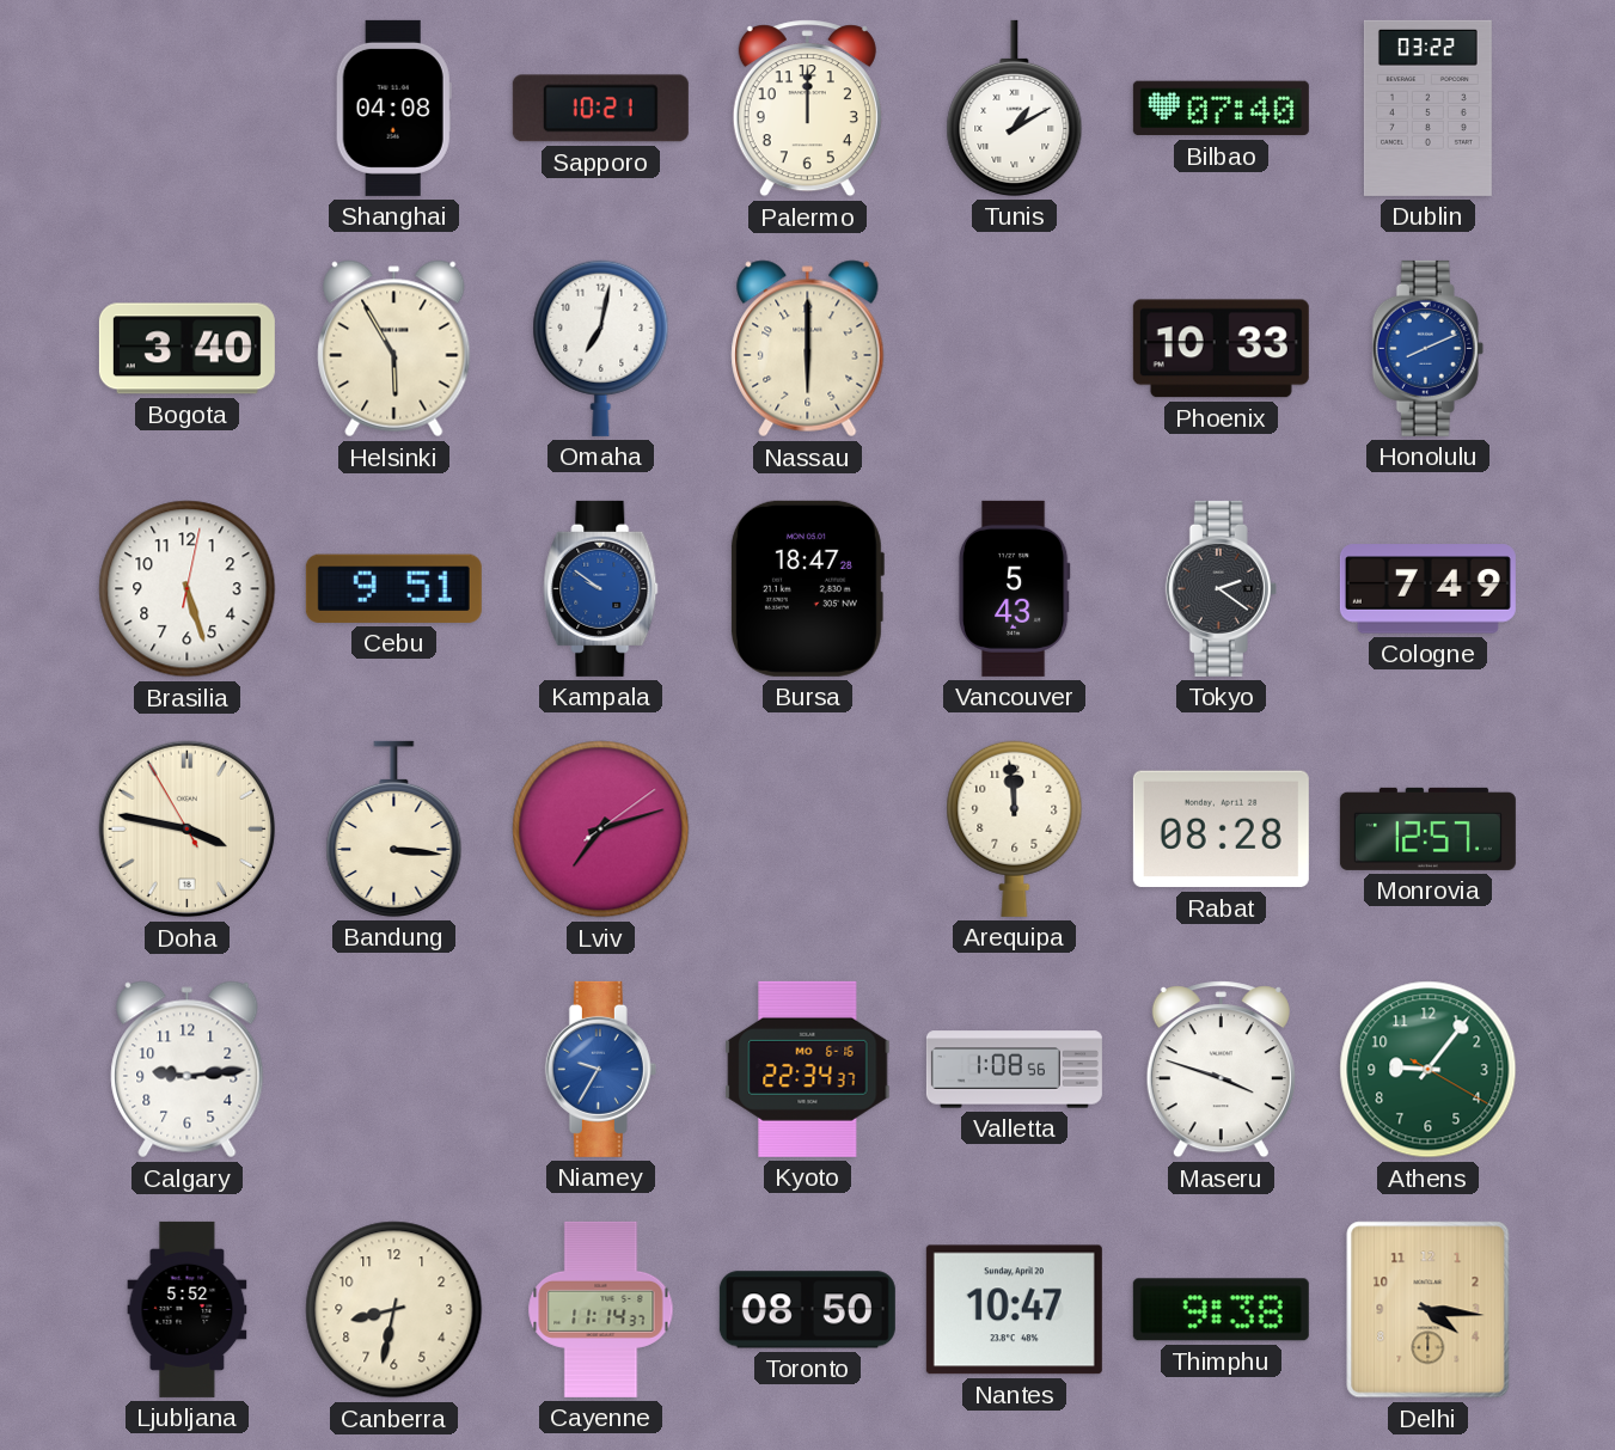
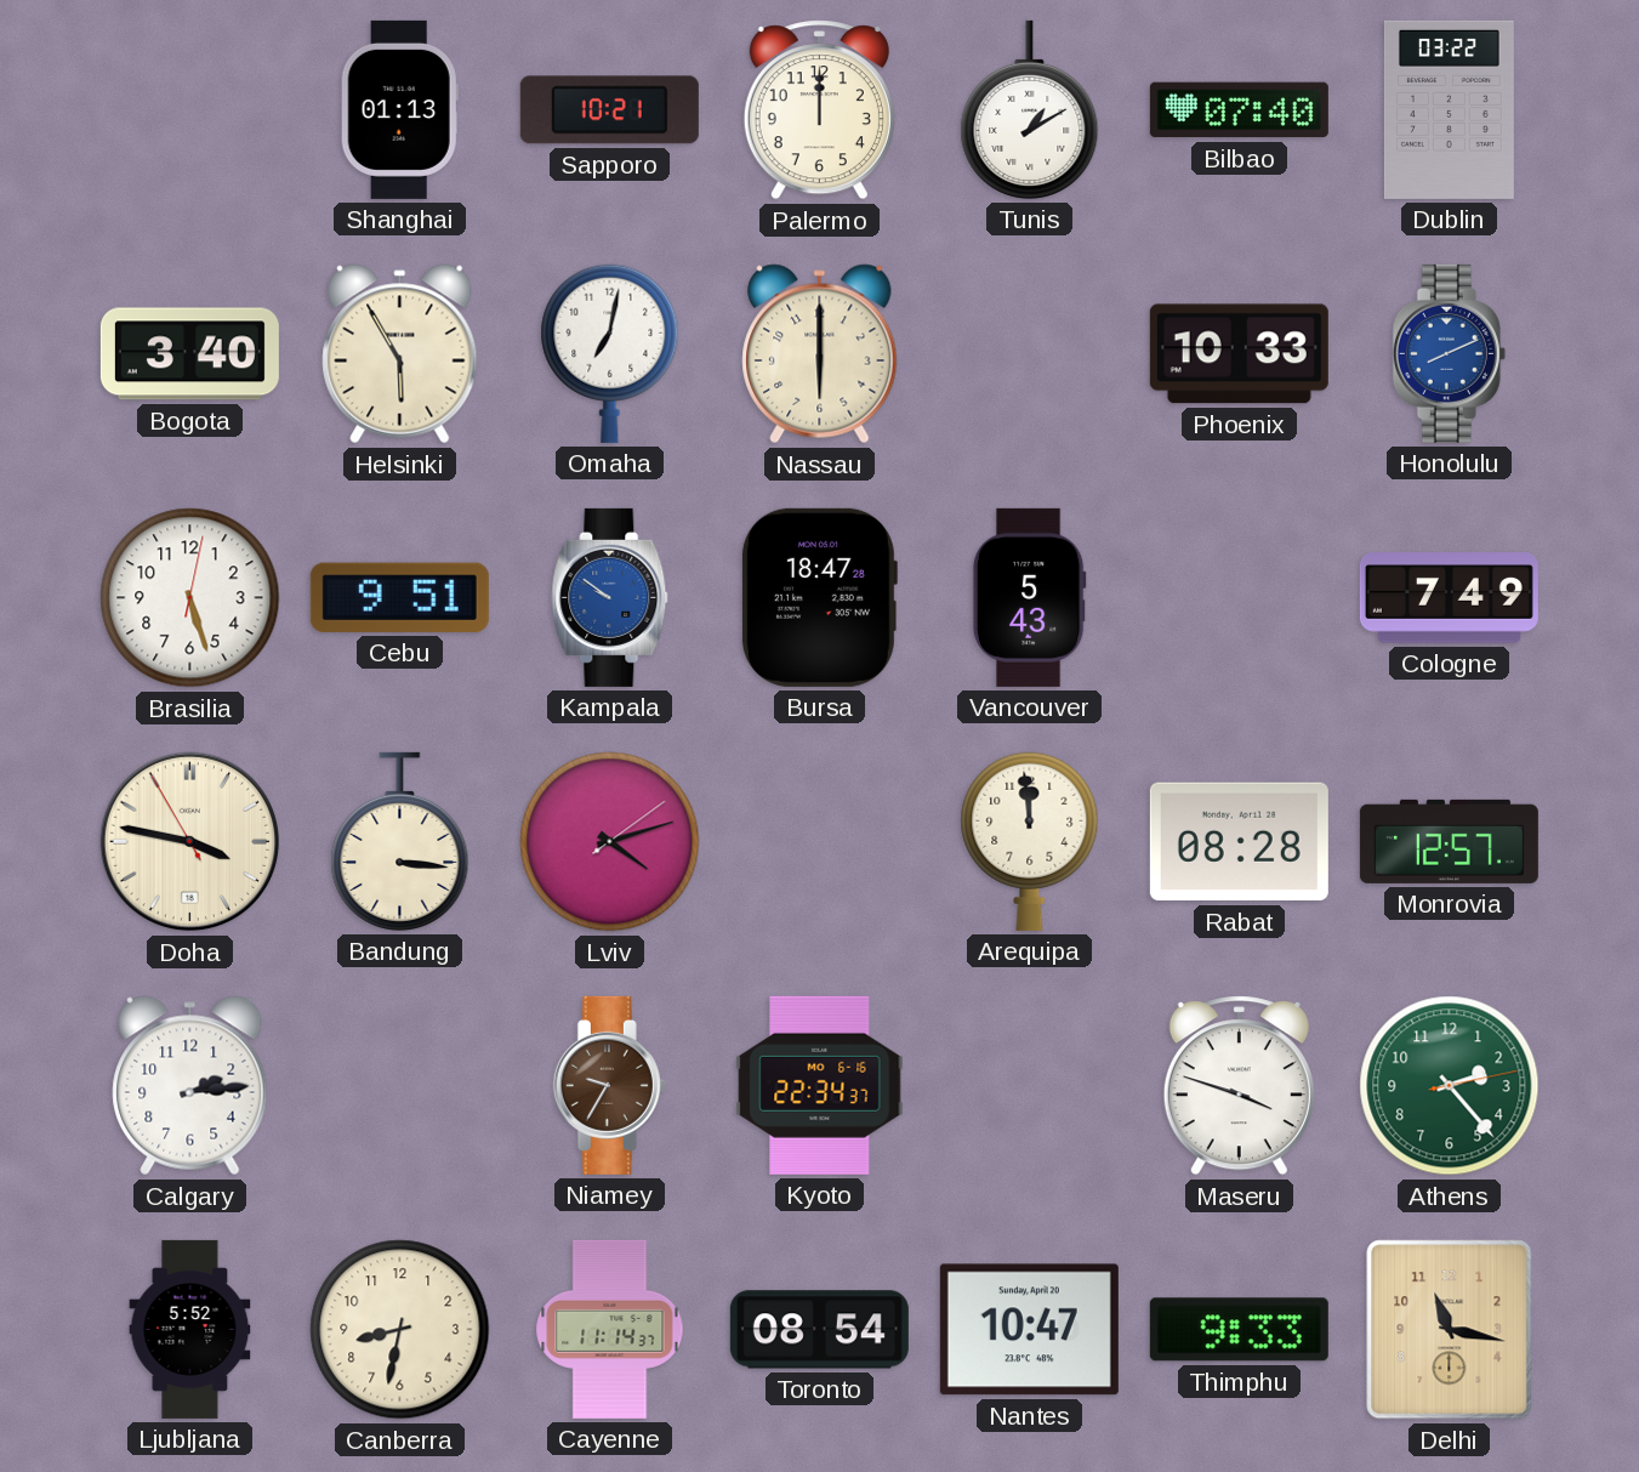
Shanghai: 04:08 -> 01:13 (399, 109)
Tokyo: 2:21 -> none (1221, 588)
Lviv: 7:12 -> 4:12 (610, 842)
Calgary: 9:14 -> 2:14 (190, 1086)
Niamey dial: blue -> brown (609, 1085)
Valletta: 1:08 -> none (1014, 1070)
Athens: 9:06 -> 2:23 (1450, 1086)
Toronto: 08:50 -> 08:54 (819, 1330)
Thimphu: 9:38 -> 9:33 (1239, 1330)
Delhi: 4:16 -> 11:17 (1450, 1330)
